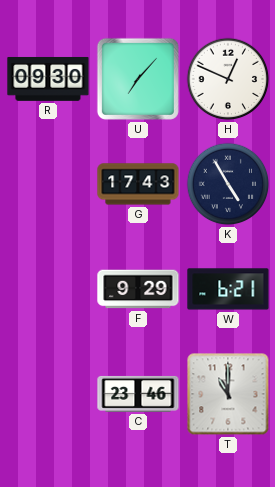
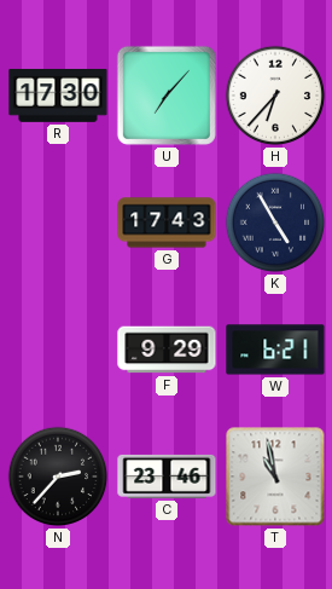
R: 09:30 -> 17:30 (58, 96)
H: 12:49 -> 6:37 (275, 96)
N: none -> 2:37 (58, 477)
T: 11:00 -> 10:58 (275, 477)
